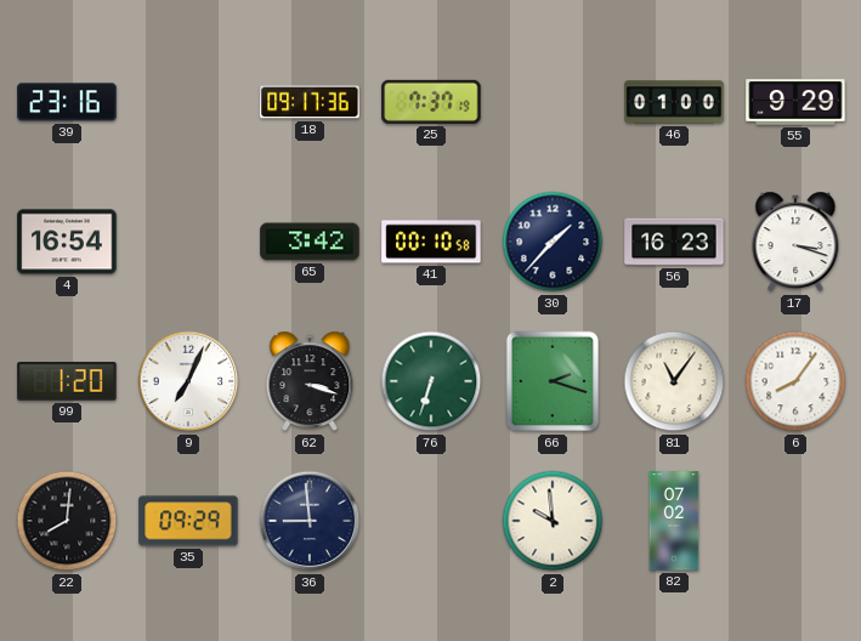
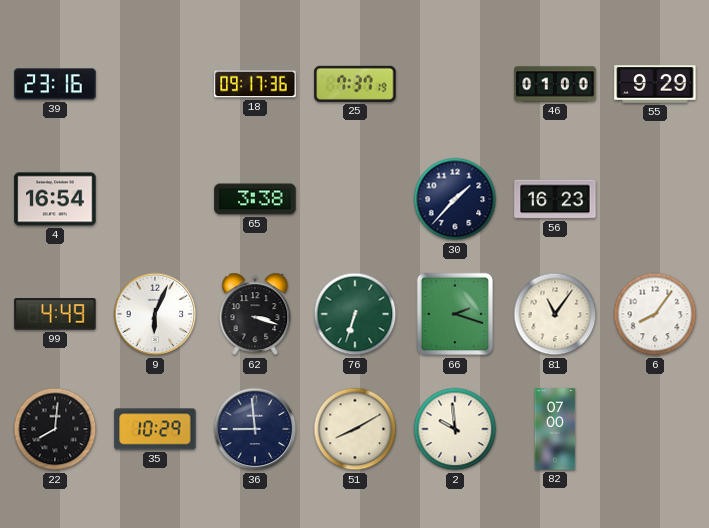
65: 3:42 -> 3:38 (255, 199)
41: 00:10 -> none (431, 242)
17: 3:18 -> none (795, 242)
99: 1:20 -> 4:49 (55, 314)
9: 7:04 -> 6:04 (155, 314)
35: 09:29 -> 10:29 (155, 429)
51: none -> 8:10 (355, 429)
82: 07:02 -> 07:00 (555, 429)
